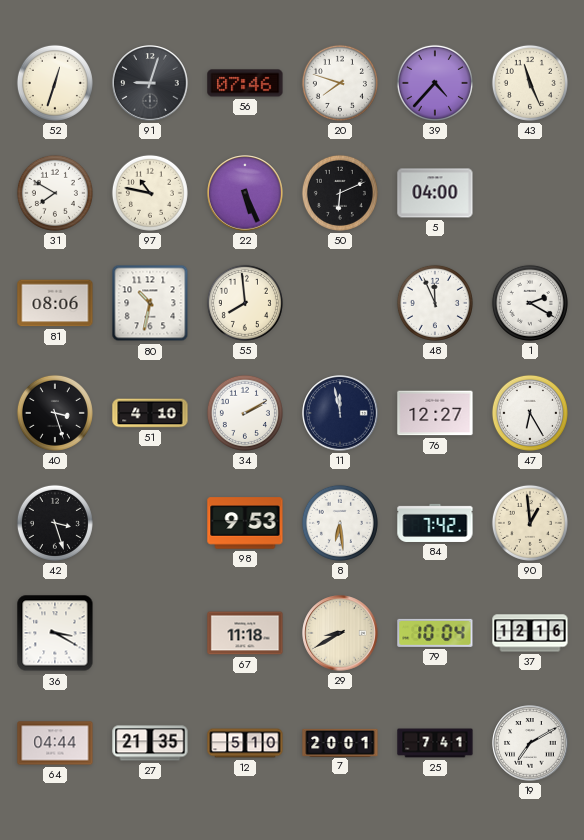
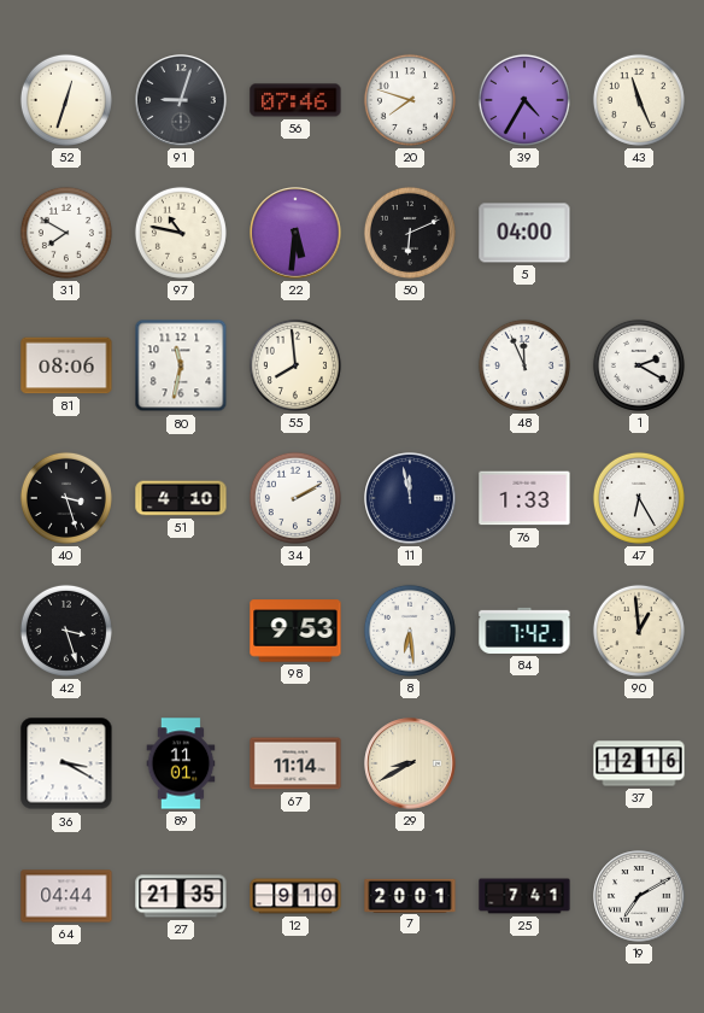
39: 4:37 -> 4:35 (524, 100)
22: 5:26 -> 5:31 (295, 233)
80: 10:32 -> 11:32 (181, 365)
76: 12:27 -> 1:33 (524, 498)
89: none -> 11:01 (181, 763)
67: 11:18 -> 11:14 (295, 763)
79: 10:04 -> none (435, 633)
12: 5:10 -> 9:10 (295, 896)
